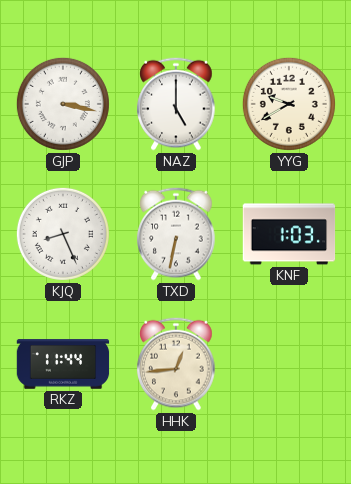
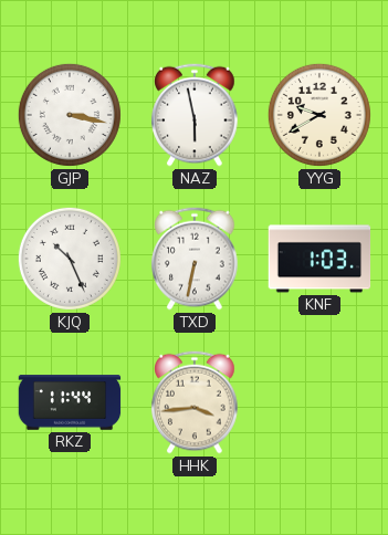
NAZ: 5:00 -> 5:58 (195, 115)
KJQ: 8:26 -> 10:26 (70, 259)
HHK: 12:44 -> 3:44 (195, 402)
